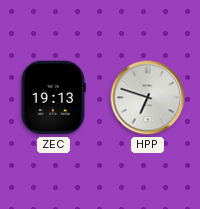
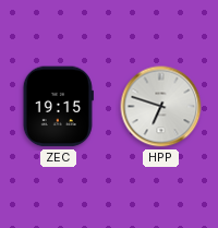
ZEC: 19:13 -> 19:15 (58, 107)
